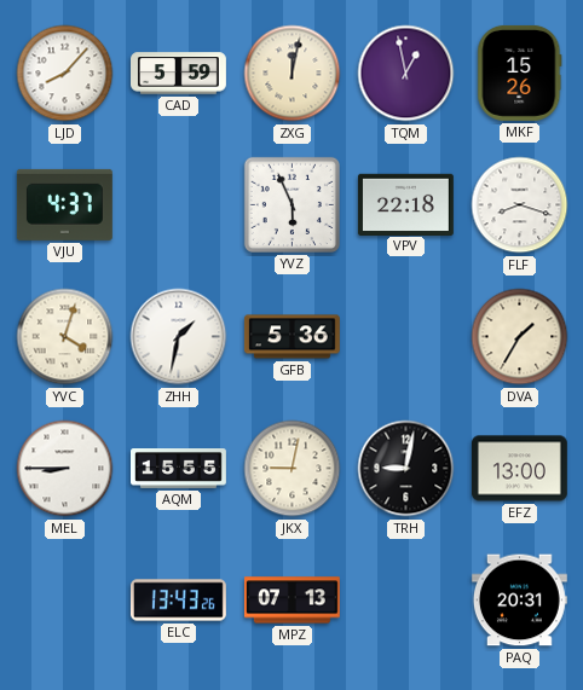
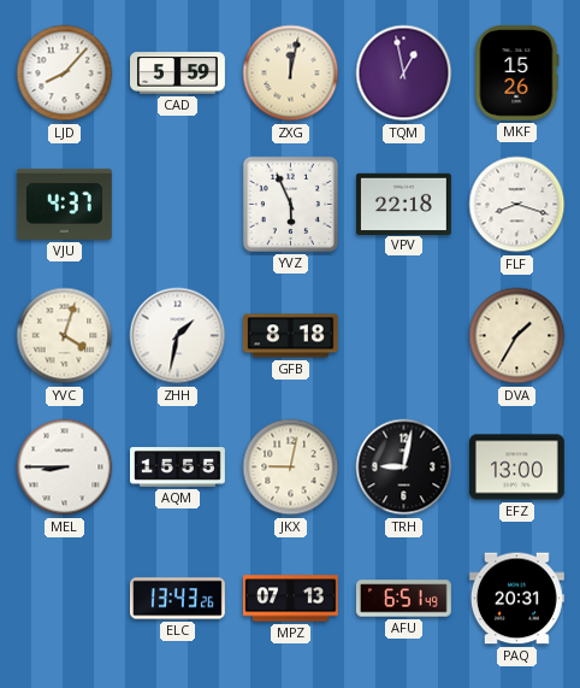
GFB: 5:36 -> 8:18 (291, 336)
AFU: none -> 6:51 (403, 599)
